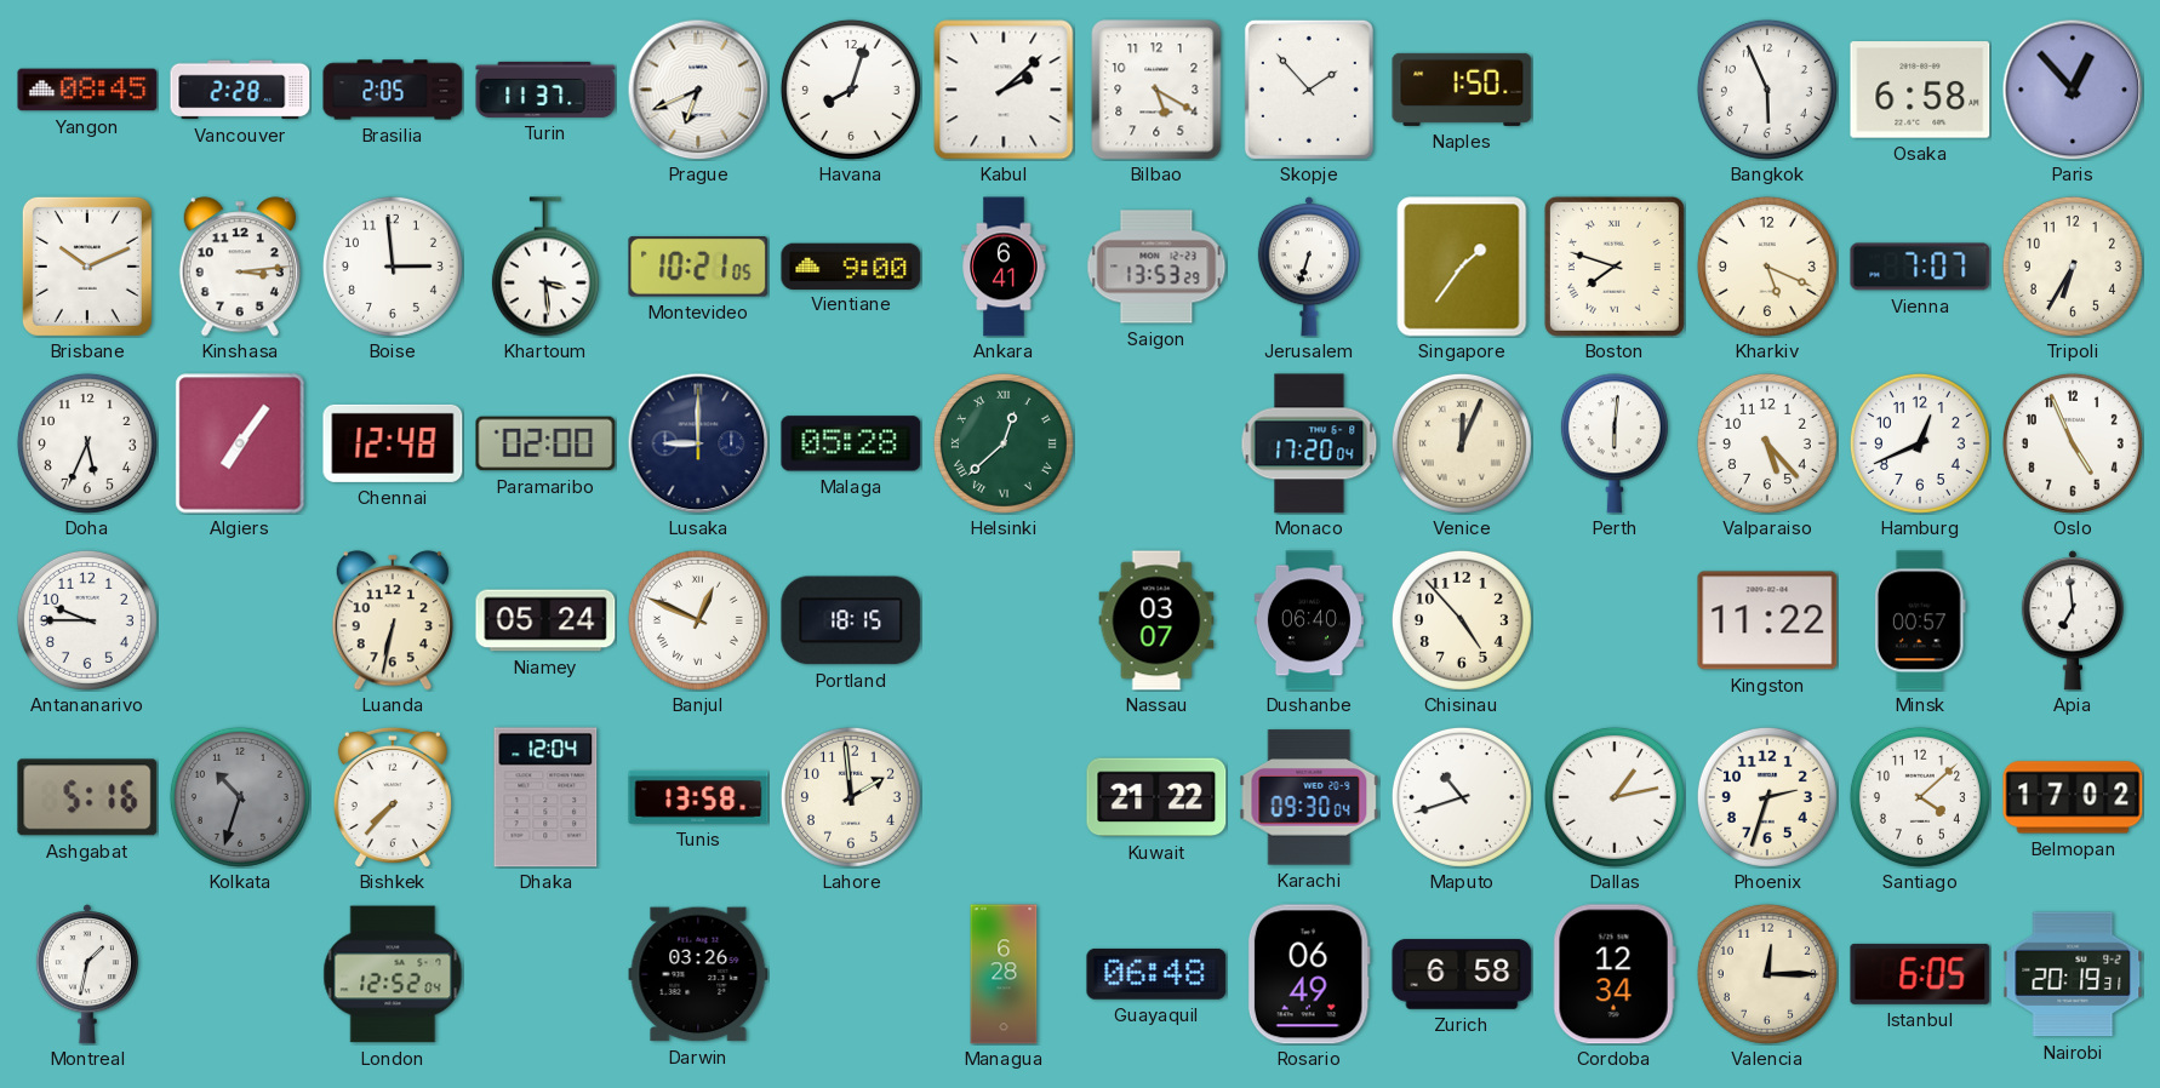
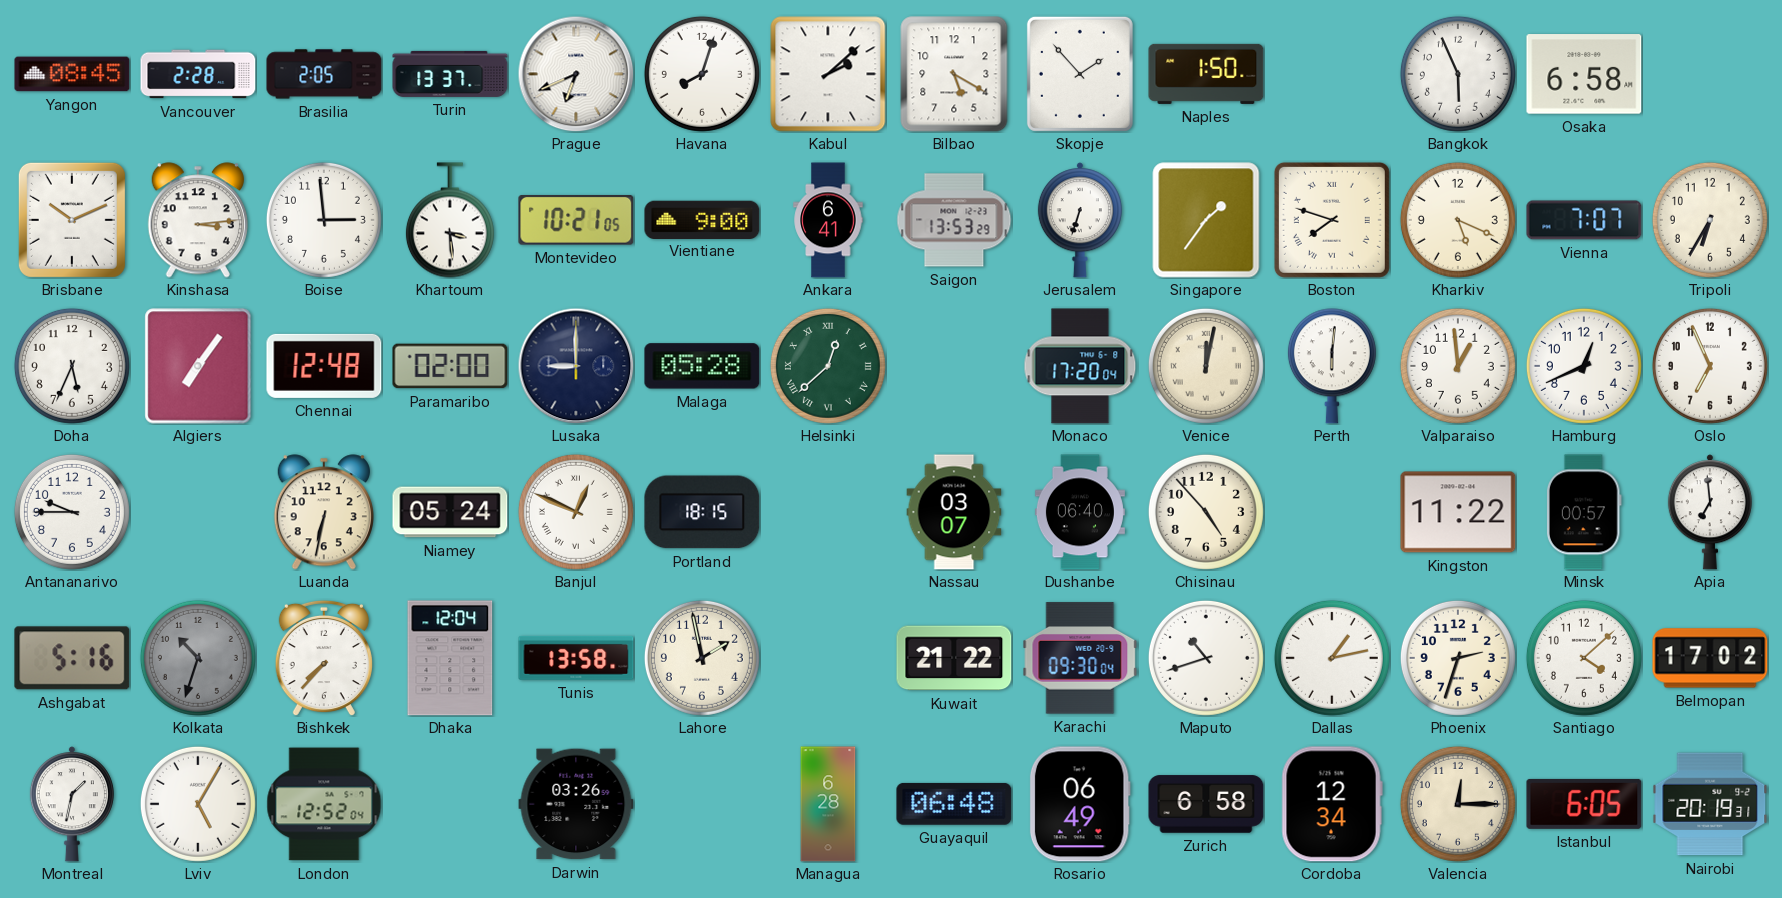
Turin: 11:37 -> 13:37 (450, 74)
Paris: 12:53 -> none (2073, 90)
Venice: 12:04 -> 12:02 (1206, 366)
Valparaiso: 5:23 -> 12:59 (1458, 366)
Oslo: 4:56 -> 6:56 (1710, 366)
Lahore: 1:59 -> 1:58 (702, 658)
Lviv: none -> 5:05 (198, 804)
